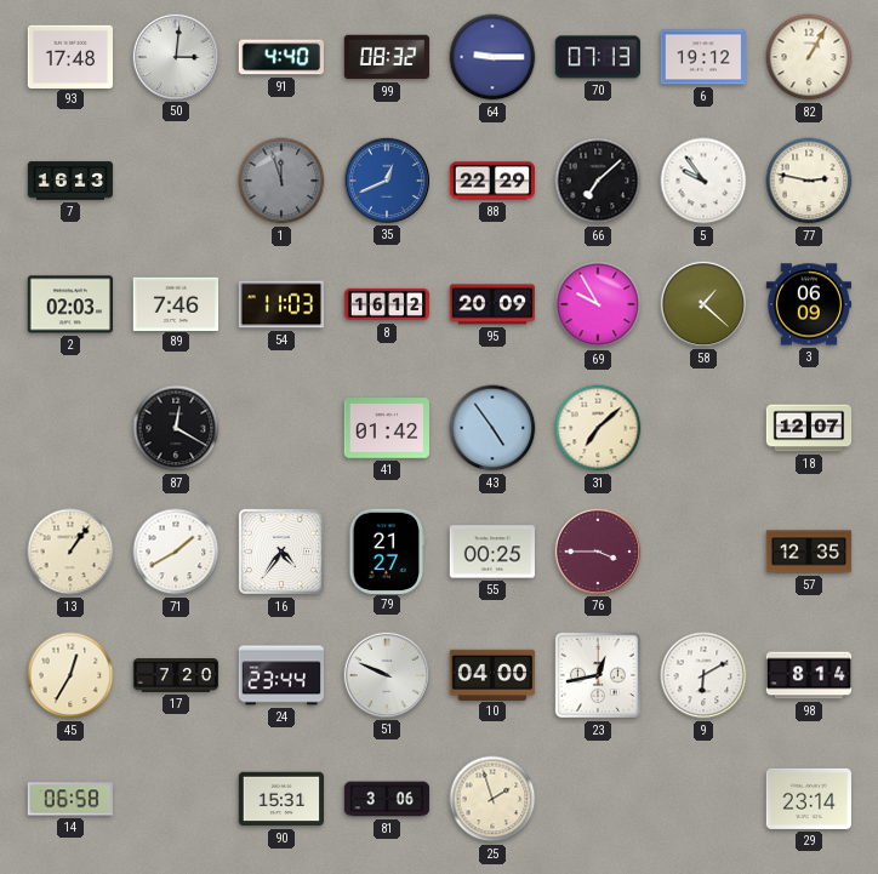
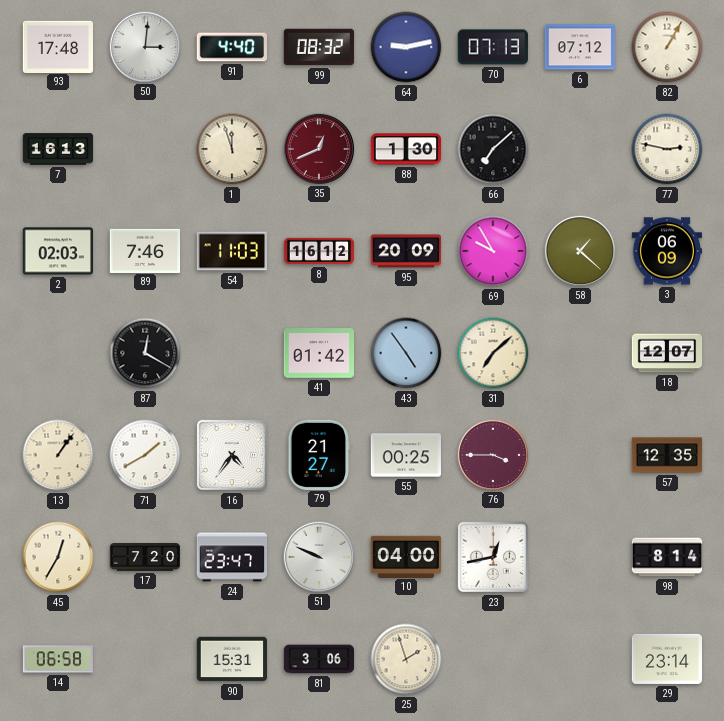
64: 9:15 -> 9:13 (406, 47)
6: 19:12 -> 07:12 (580, 47)
1 dial: grey -> cream (232, 149)
35 dial: blue -> burgundy (318, 148)
88: 22:29 -> 1:30 (406, 149)
5: 9:54 -> none (703, 181)
24: 23:44 -> 23:47 (231, 557)
9: 6:10 -> none (703, 675)
